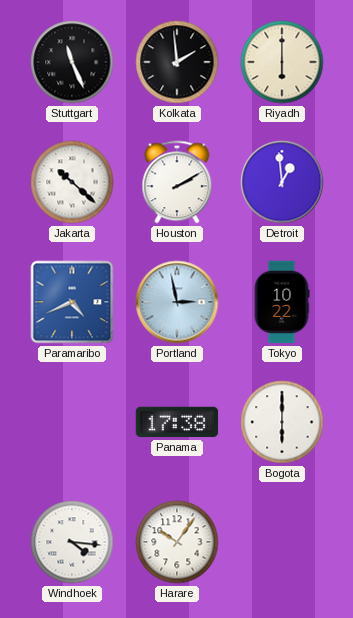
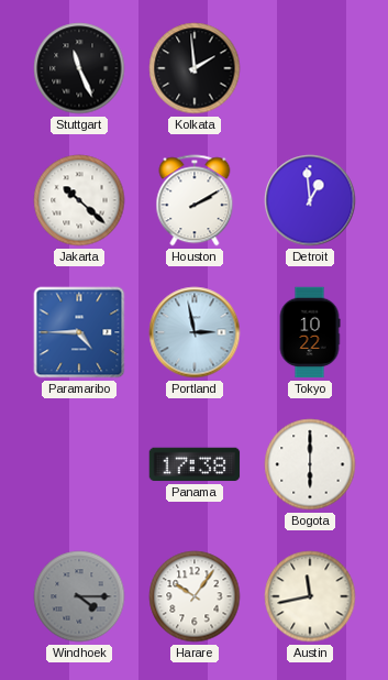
Riyadh: 6:00 -> none (282, 62)
Paramaribo: 4:41 -> 4:45 (79, 332)
Windhoek: 4:16 -> 4:15 (79, 596)
Windhoek dial: white -> grey (79, 596)
Austin: none -> 11:43 (310, 596)
